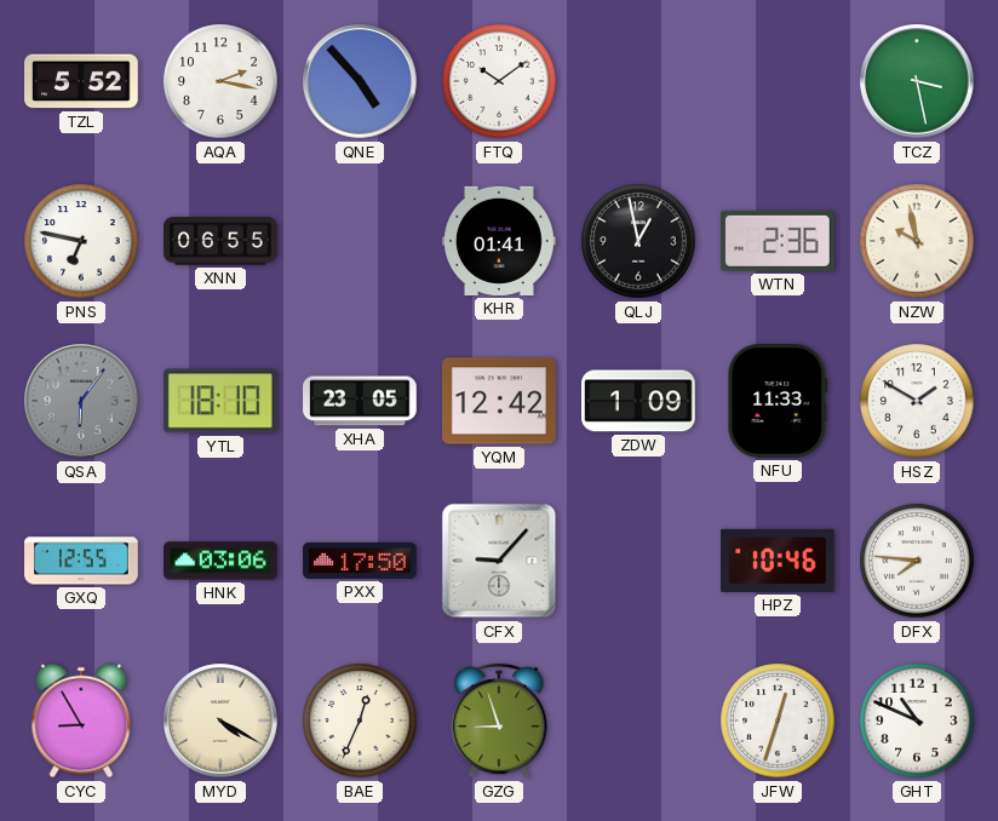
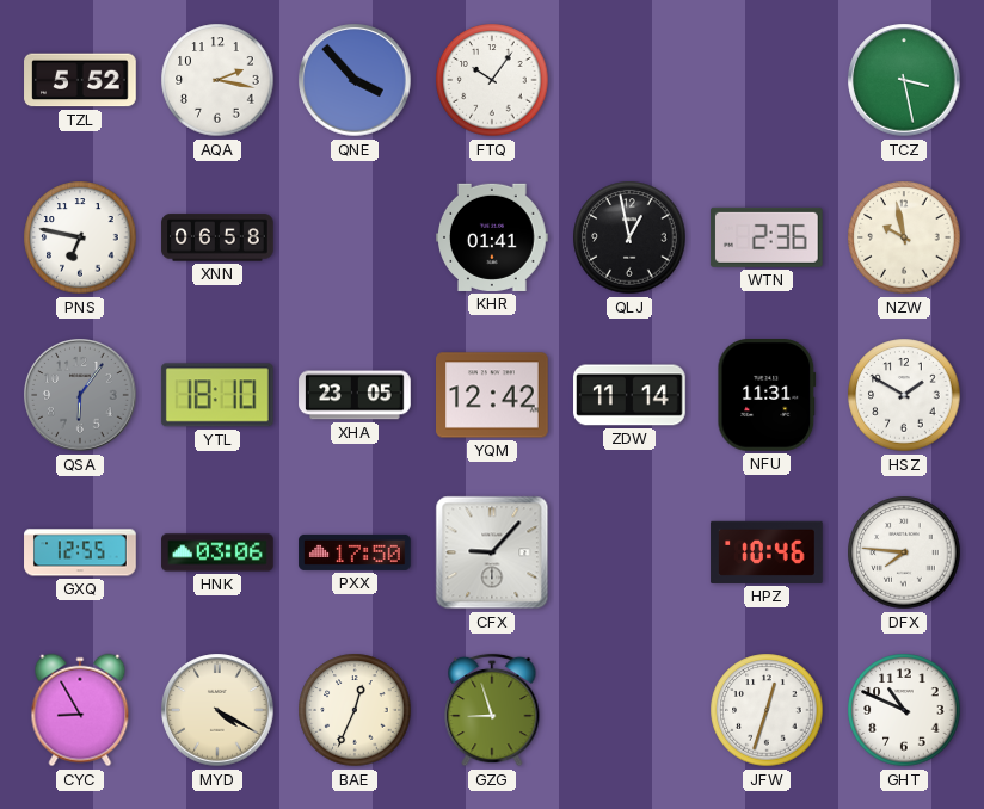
QNE: 4:53 -> 3:53 (355, 80)
FTQ: 10:09 -> 10:06 (492, 80)
XNN: 06:55 -> 06:58 (217, 237)
ZDW: 1:09 -> 11:14 (629, 395)
NFU: 11:33 -> 11:31 (767, 396)
